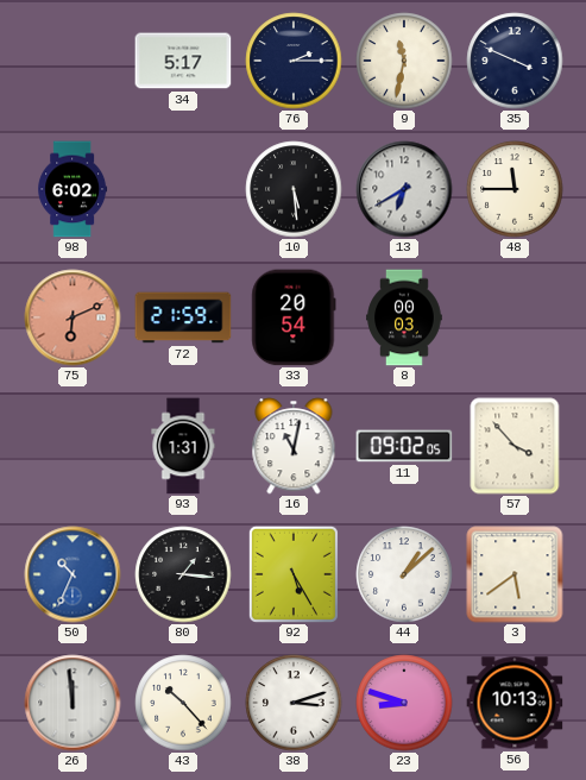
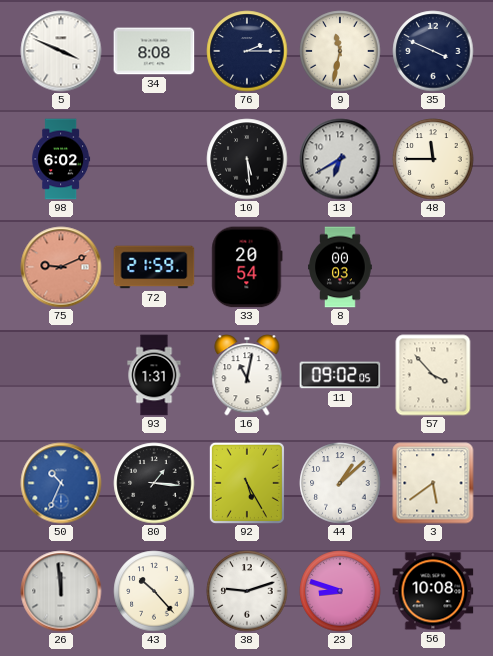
5: none -> 3:49 (61, 51)
34: 5:17 -> 8:08 (154, 51)
75: 6:11 -> 9:11 (61, 267)
38: 3:12 -> 9:12 (247, 591)
56: 10:13 -> 10:08 (433, 591)
